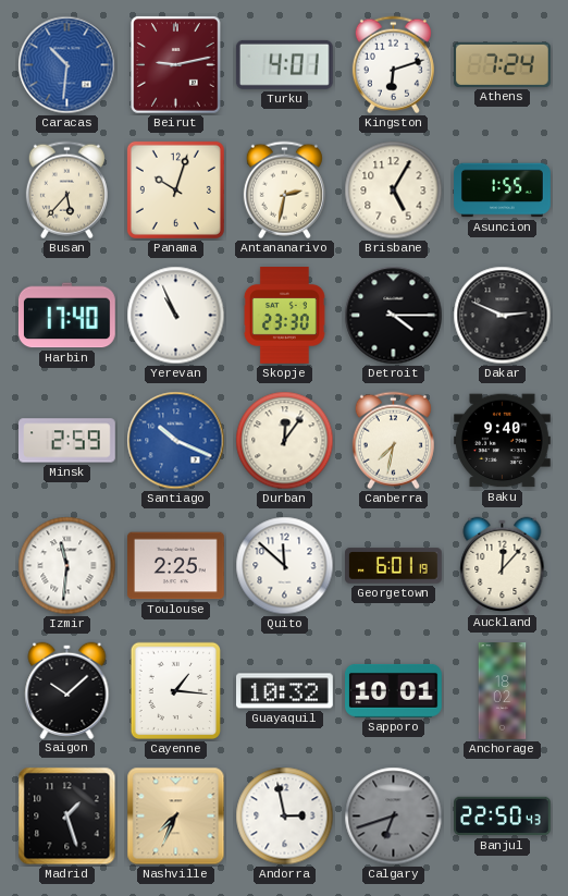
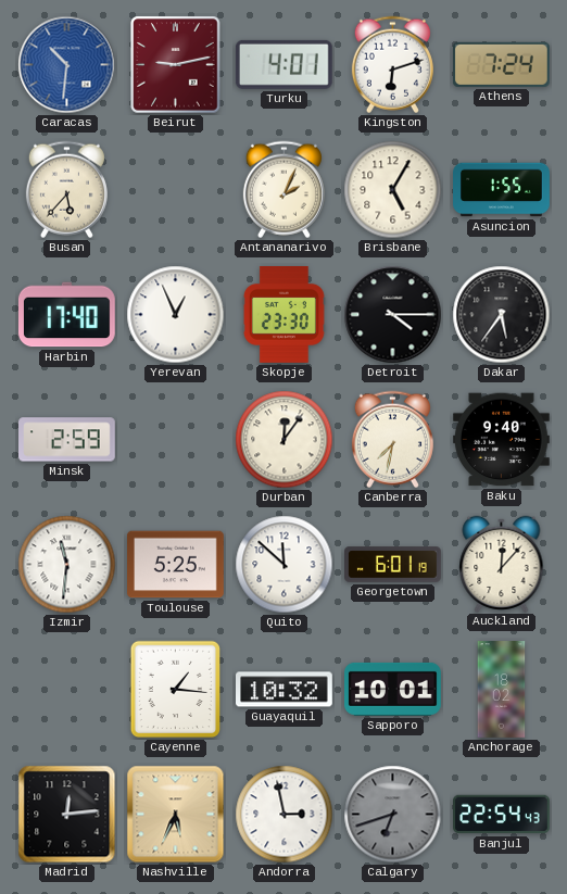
Panama: 10:03 -> none (175, 189)
Antananarivo: 2:32 -> 2:04 (283, 190)
Yerevan: 10:56 -> 12:56 (176, 315)
Dakar: 2:49 -> 5:36 (502, 315)
Santiago: 10:19 -> none (176, 441)
Toulouse: 2:25 -> 5:25 (176, 565)
Saigon: 10:08 -> none (67, 690)
Madrid: 1:27 -> 12:14 (67, 815)
Nashville: 7:34 -> 5:34 (176, 815)
Banjul: 22:50 -> 22:54 (502, 815)
